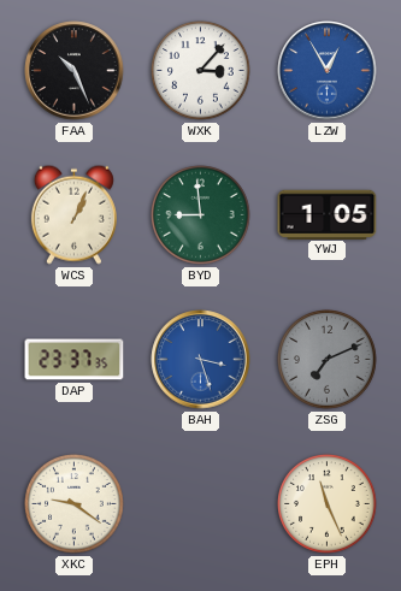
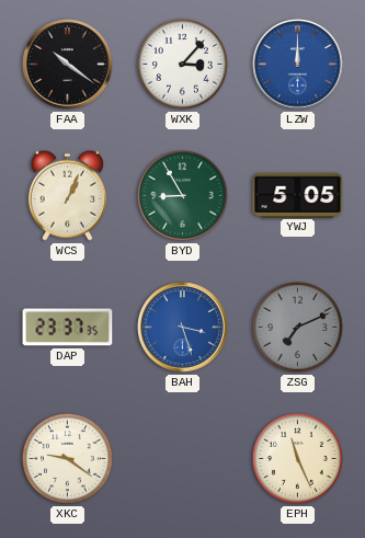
FAA: 10:26 -> 10:21 (68, 65)
LZW: 12:55 -> 12:00 (298, 65)
BYD: 8:59 -> 8:55 (183, 196)
YWJ: 1:05 -> 5:05 (298, 195)
